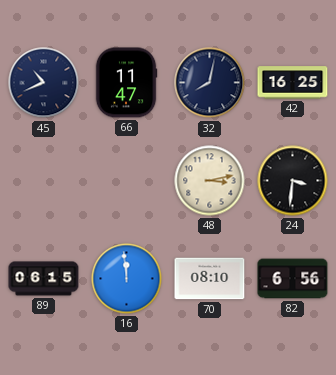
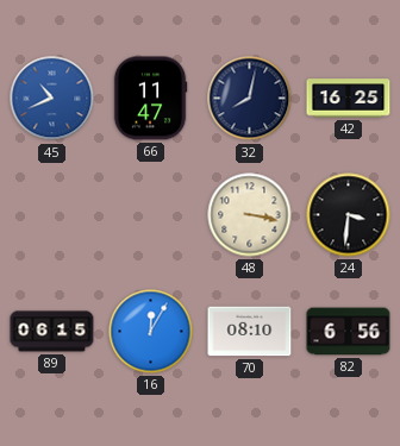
45 dial: navy -> blue (52, 99)
48: 3:13 -> 3:17 (250, 215)
16: 11:59 -> 12:05 (151, 332)
